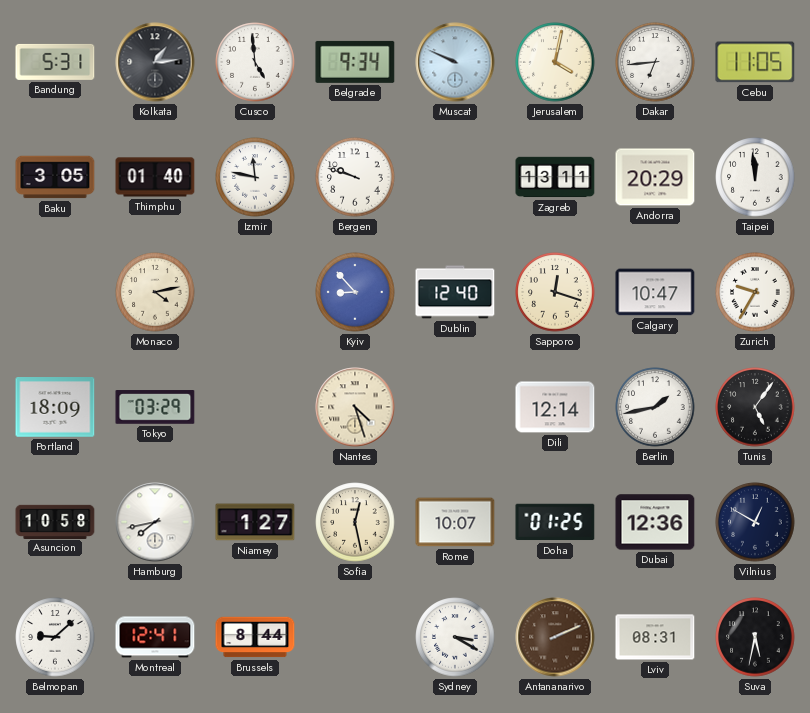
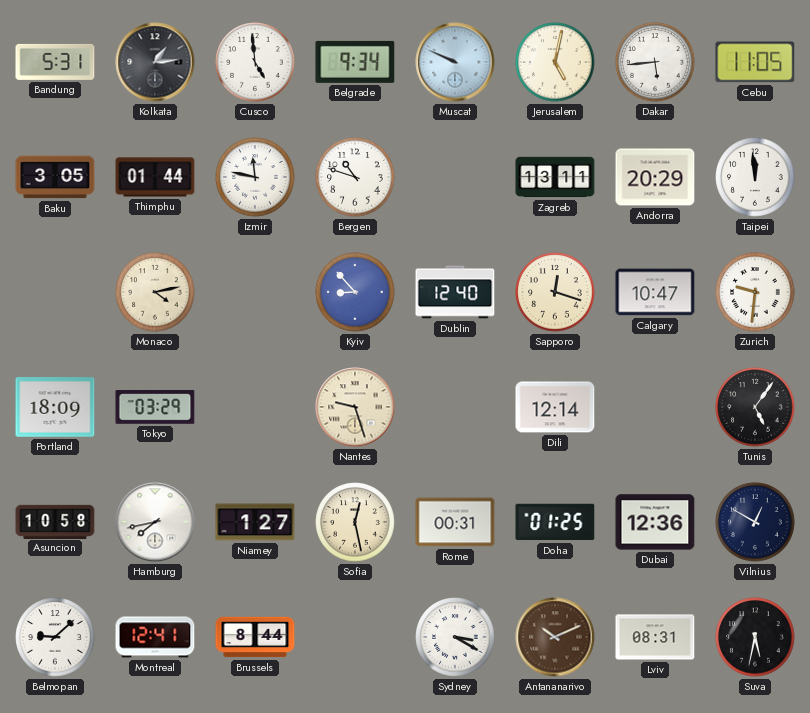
Jerusalem: 4:02 -> 5:02 (555, 62)
Dakar: 6:44 -> 5:44 (655, 62)
Thimphu: 01:40 -> 01:44 (155, 177)
Bergen: 9:48 -> 10:48 (355, 177)
Zurich: 9:35 -> 9:31 (755, 292)
Nantes: 4:27 -> 9:27 (355, 407)
Berlin: 1:43 -> none (655, 407)
Rome: 10:07 -> 00:31 (455, 522)
Antananarivo: 2:11 -> 10:11 (555, 637)
